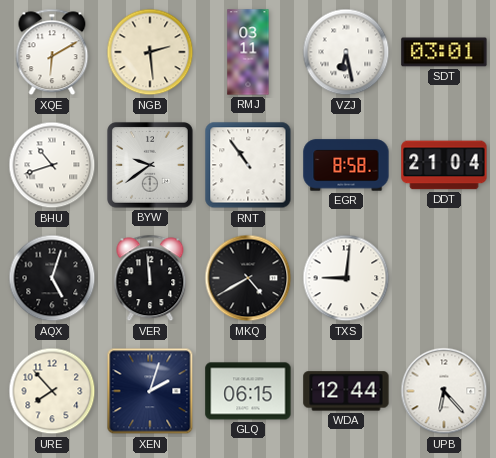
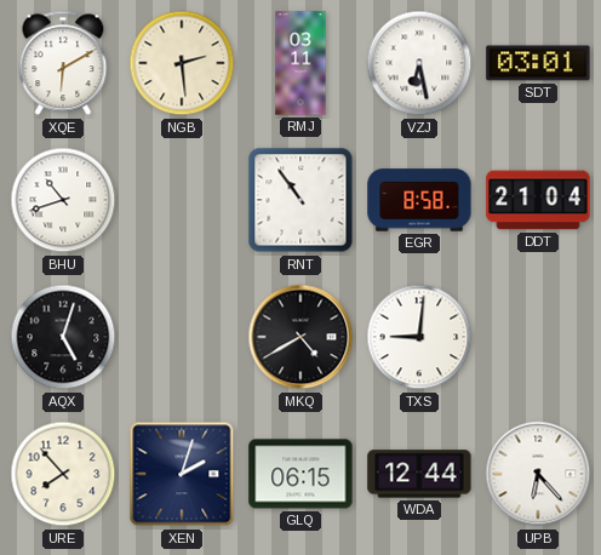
BYW: 9:39 -> none (151, 166)
VER: 11:59 -> none (150, 278)
